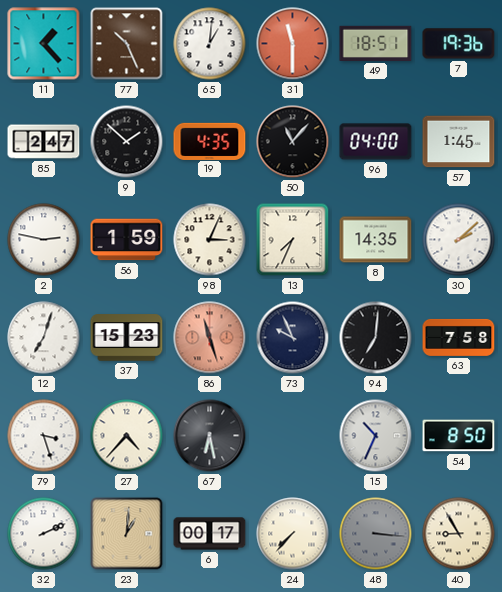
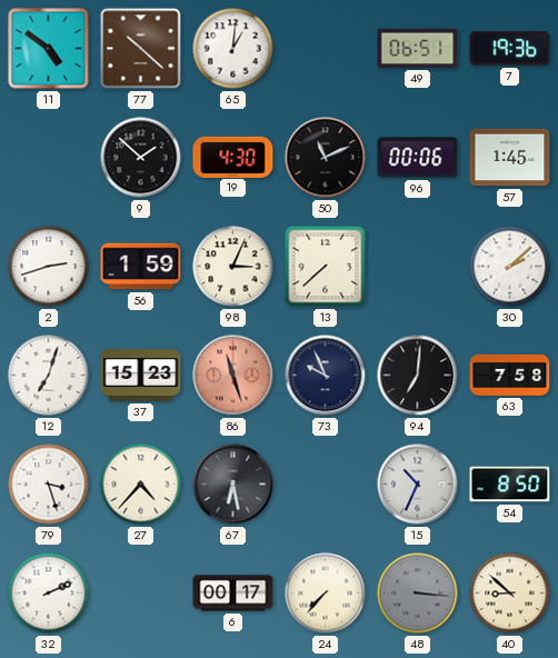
11: 1:23 -> 4:51 (49, 49)
77: 10:26 -> 10:22 (141, 49)
31: 11:30 -> none (293, 44)
49: 18:51 -> 06:51 (418, 48)
85: 2:47 -> none (44, 142)
19: 4:35 -> 4:30 (233, 157)
50: 11:07 -> 11:11 (326, 158)
96: 04:00 -> 00:06 (418, 158)
2: 2:47 -> 2:42 (49, 267)
13: 7:34 -> 7:38 (326, 267)
8: 14:35 -> none (376, 240)
23: 1:01 -> none (127, 534)
40: 8:55 -> 8:52 (510, 594)
